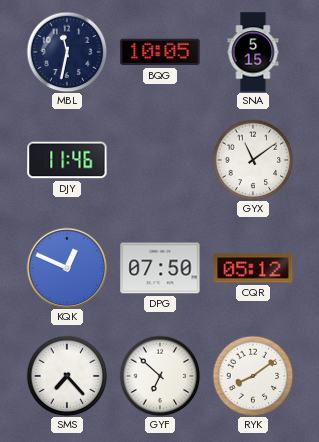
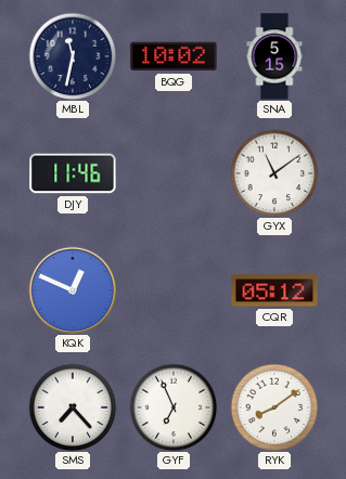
BQG: 10:05 -> 10:02 (174, 56)
DPG: 07:50 -> none (160, 268)
GYF: 6:52 -> 6:56 (174, 407)
